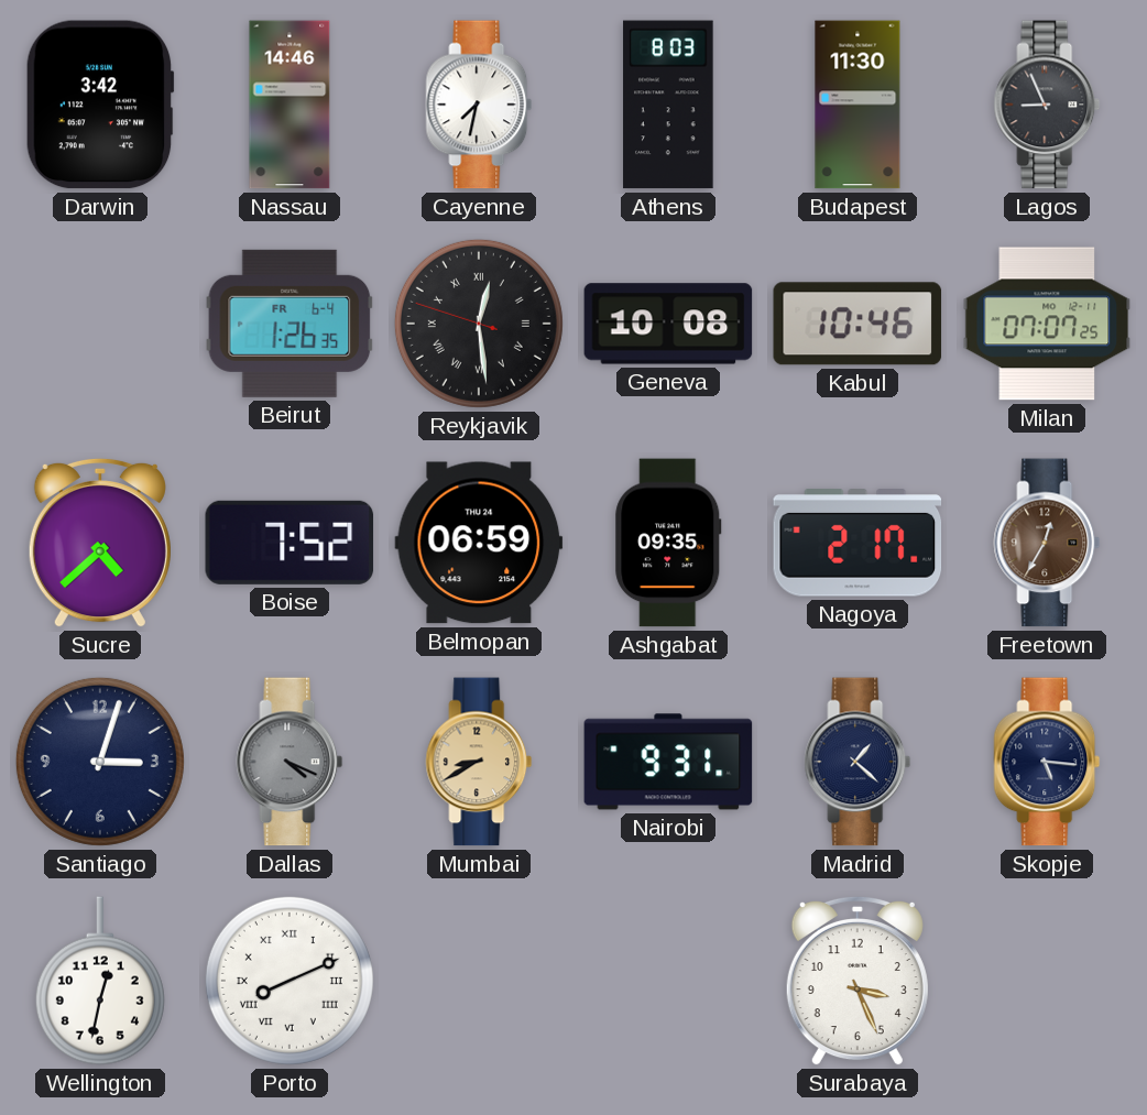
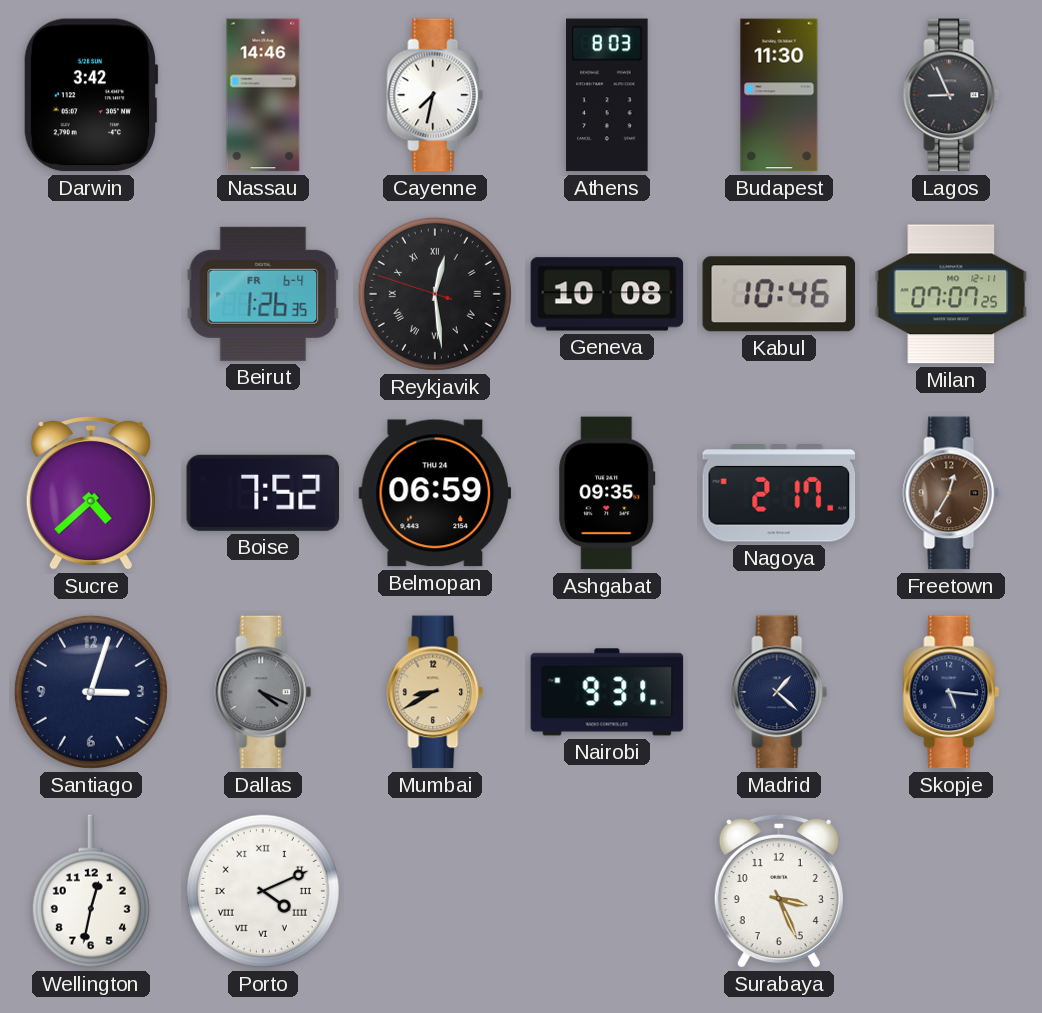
Porto: 8:11 -> 4:11 (263, 891)
